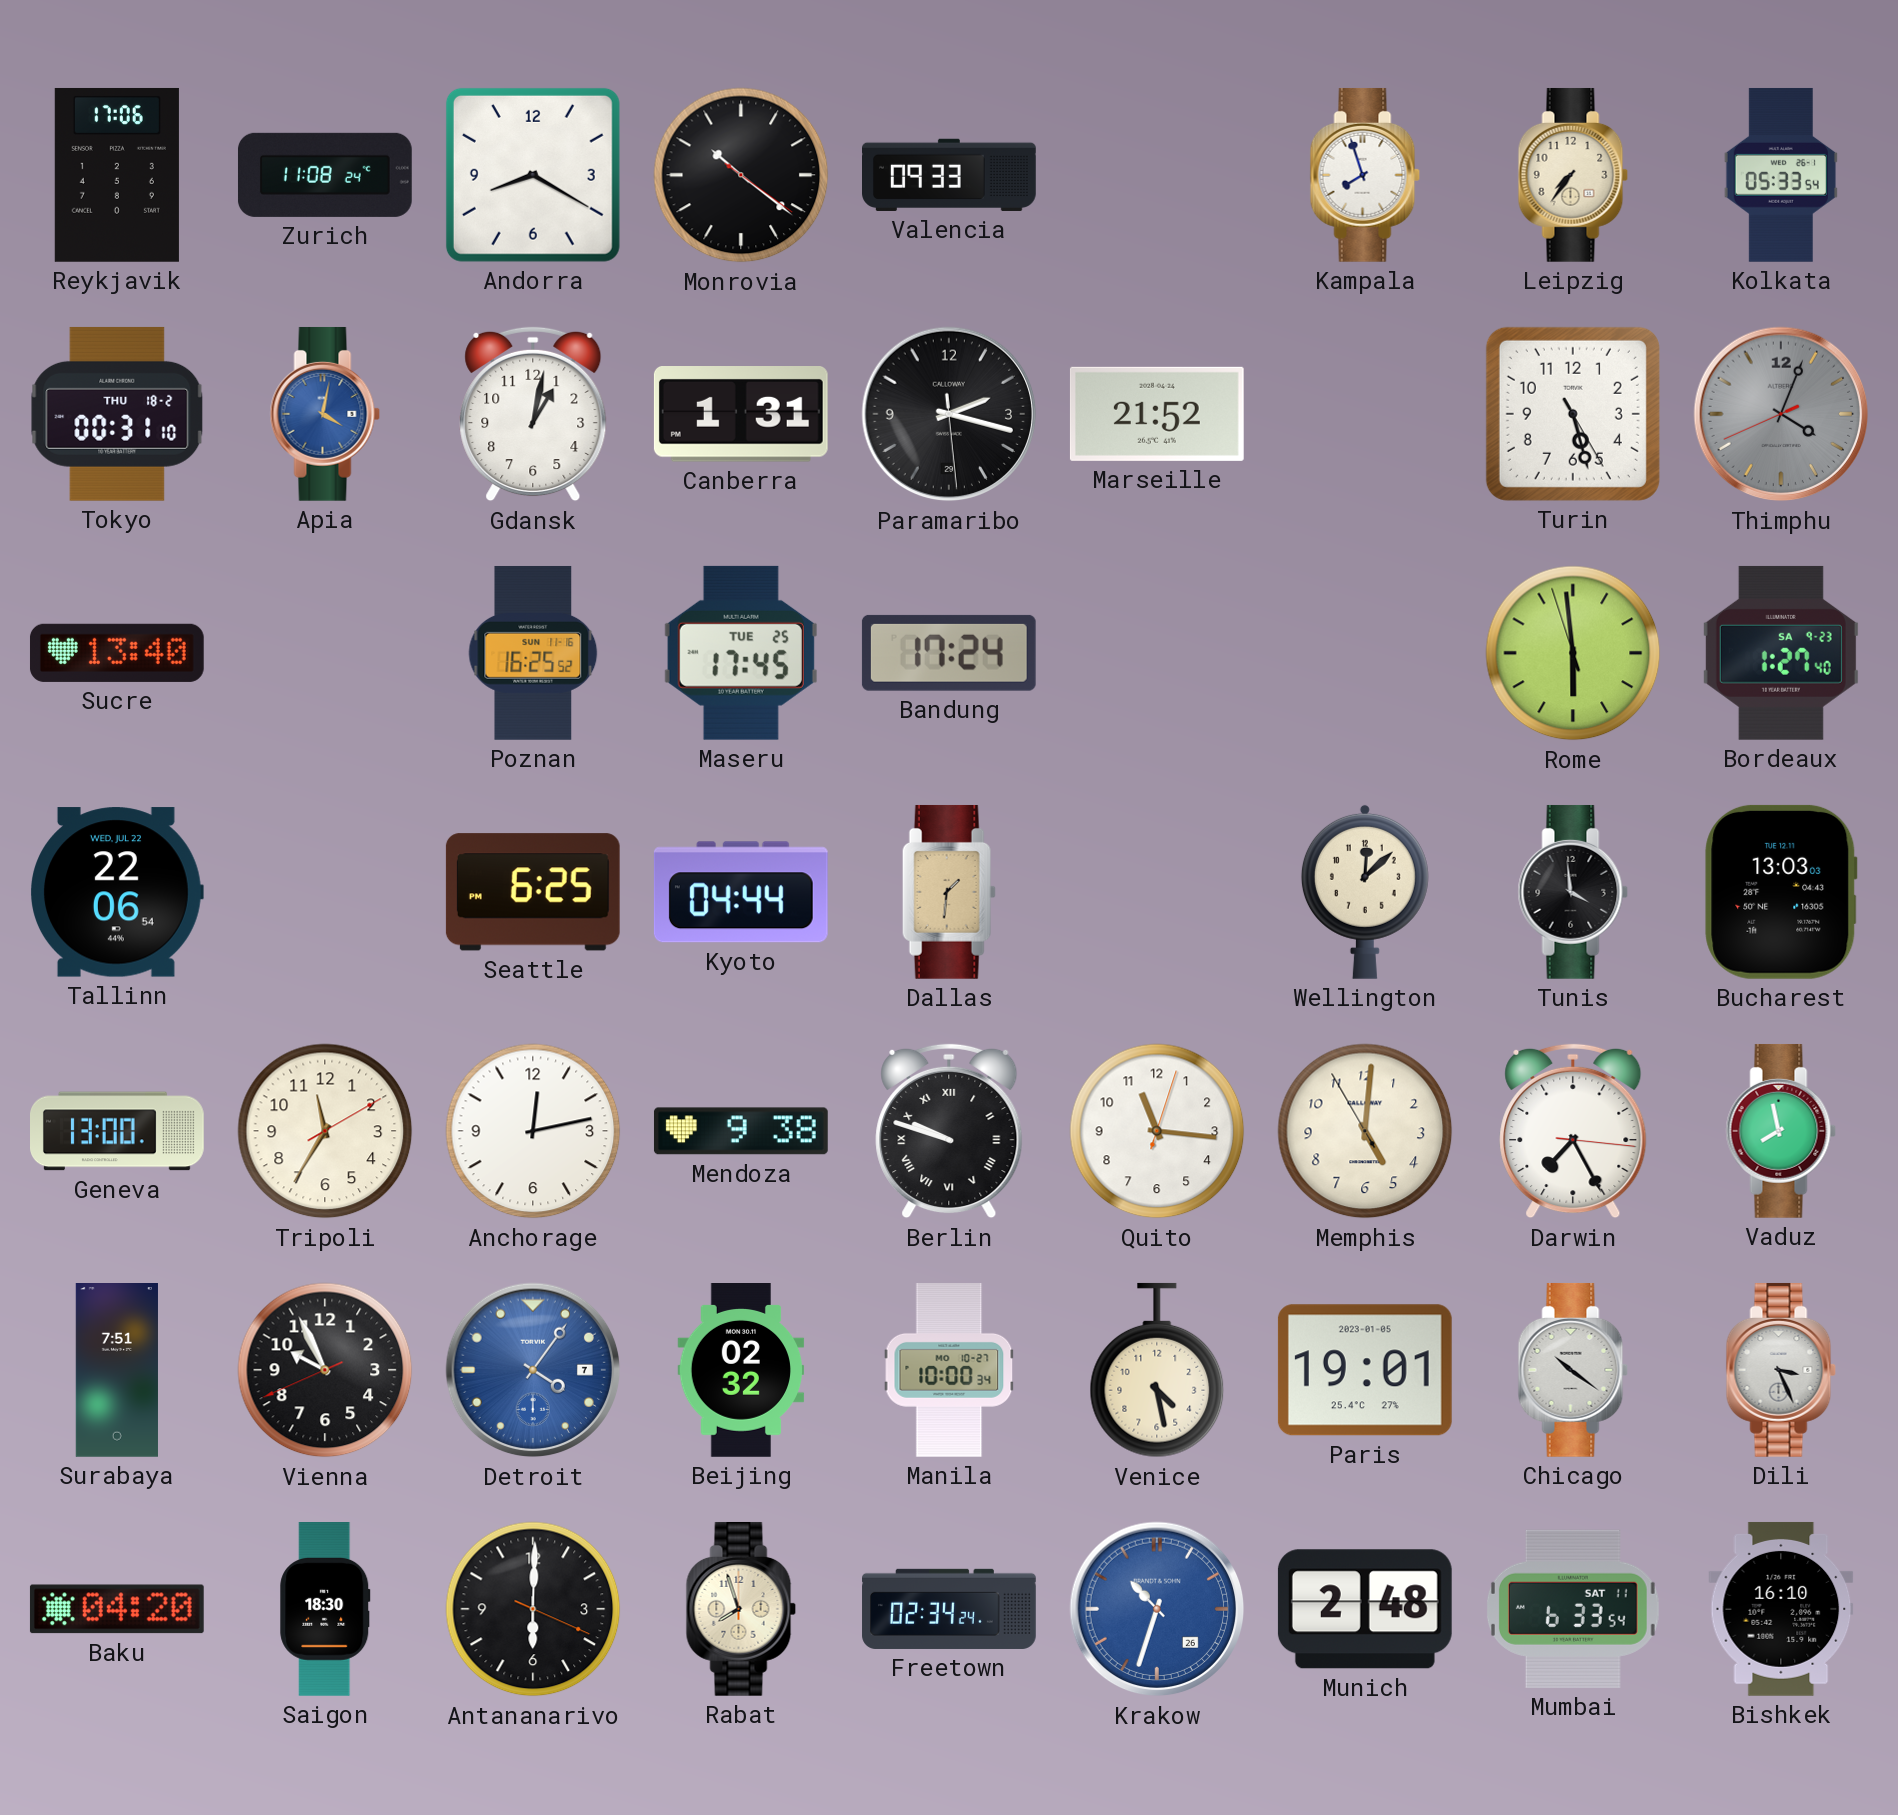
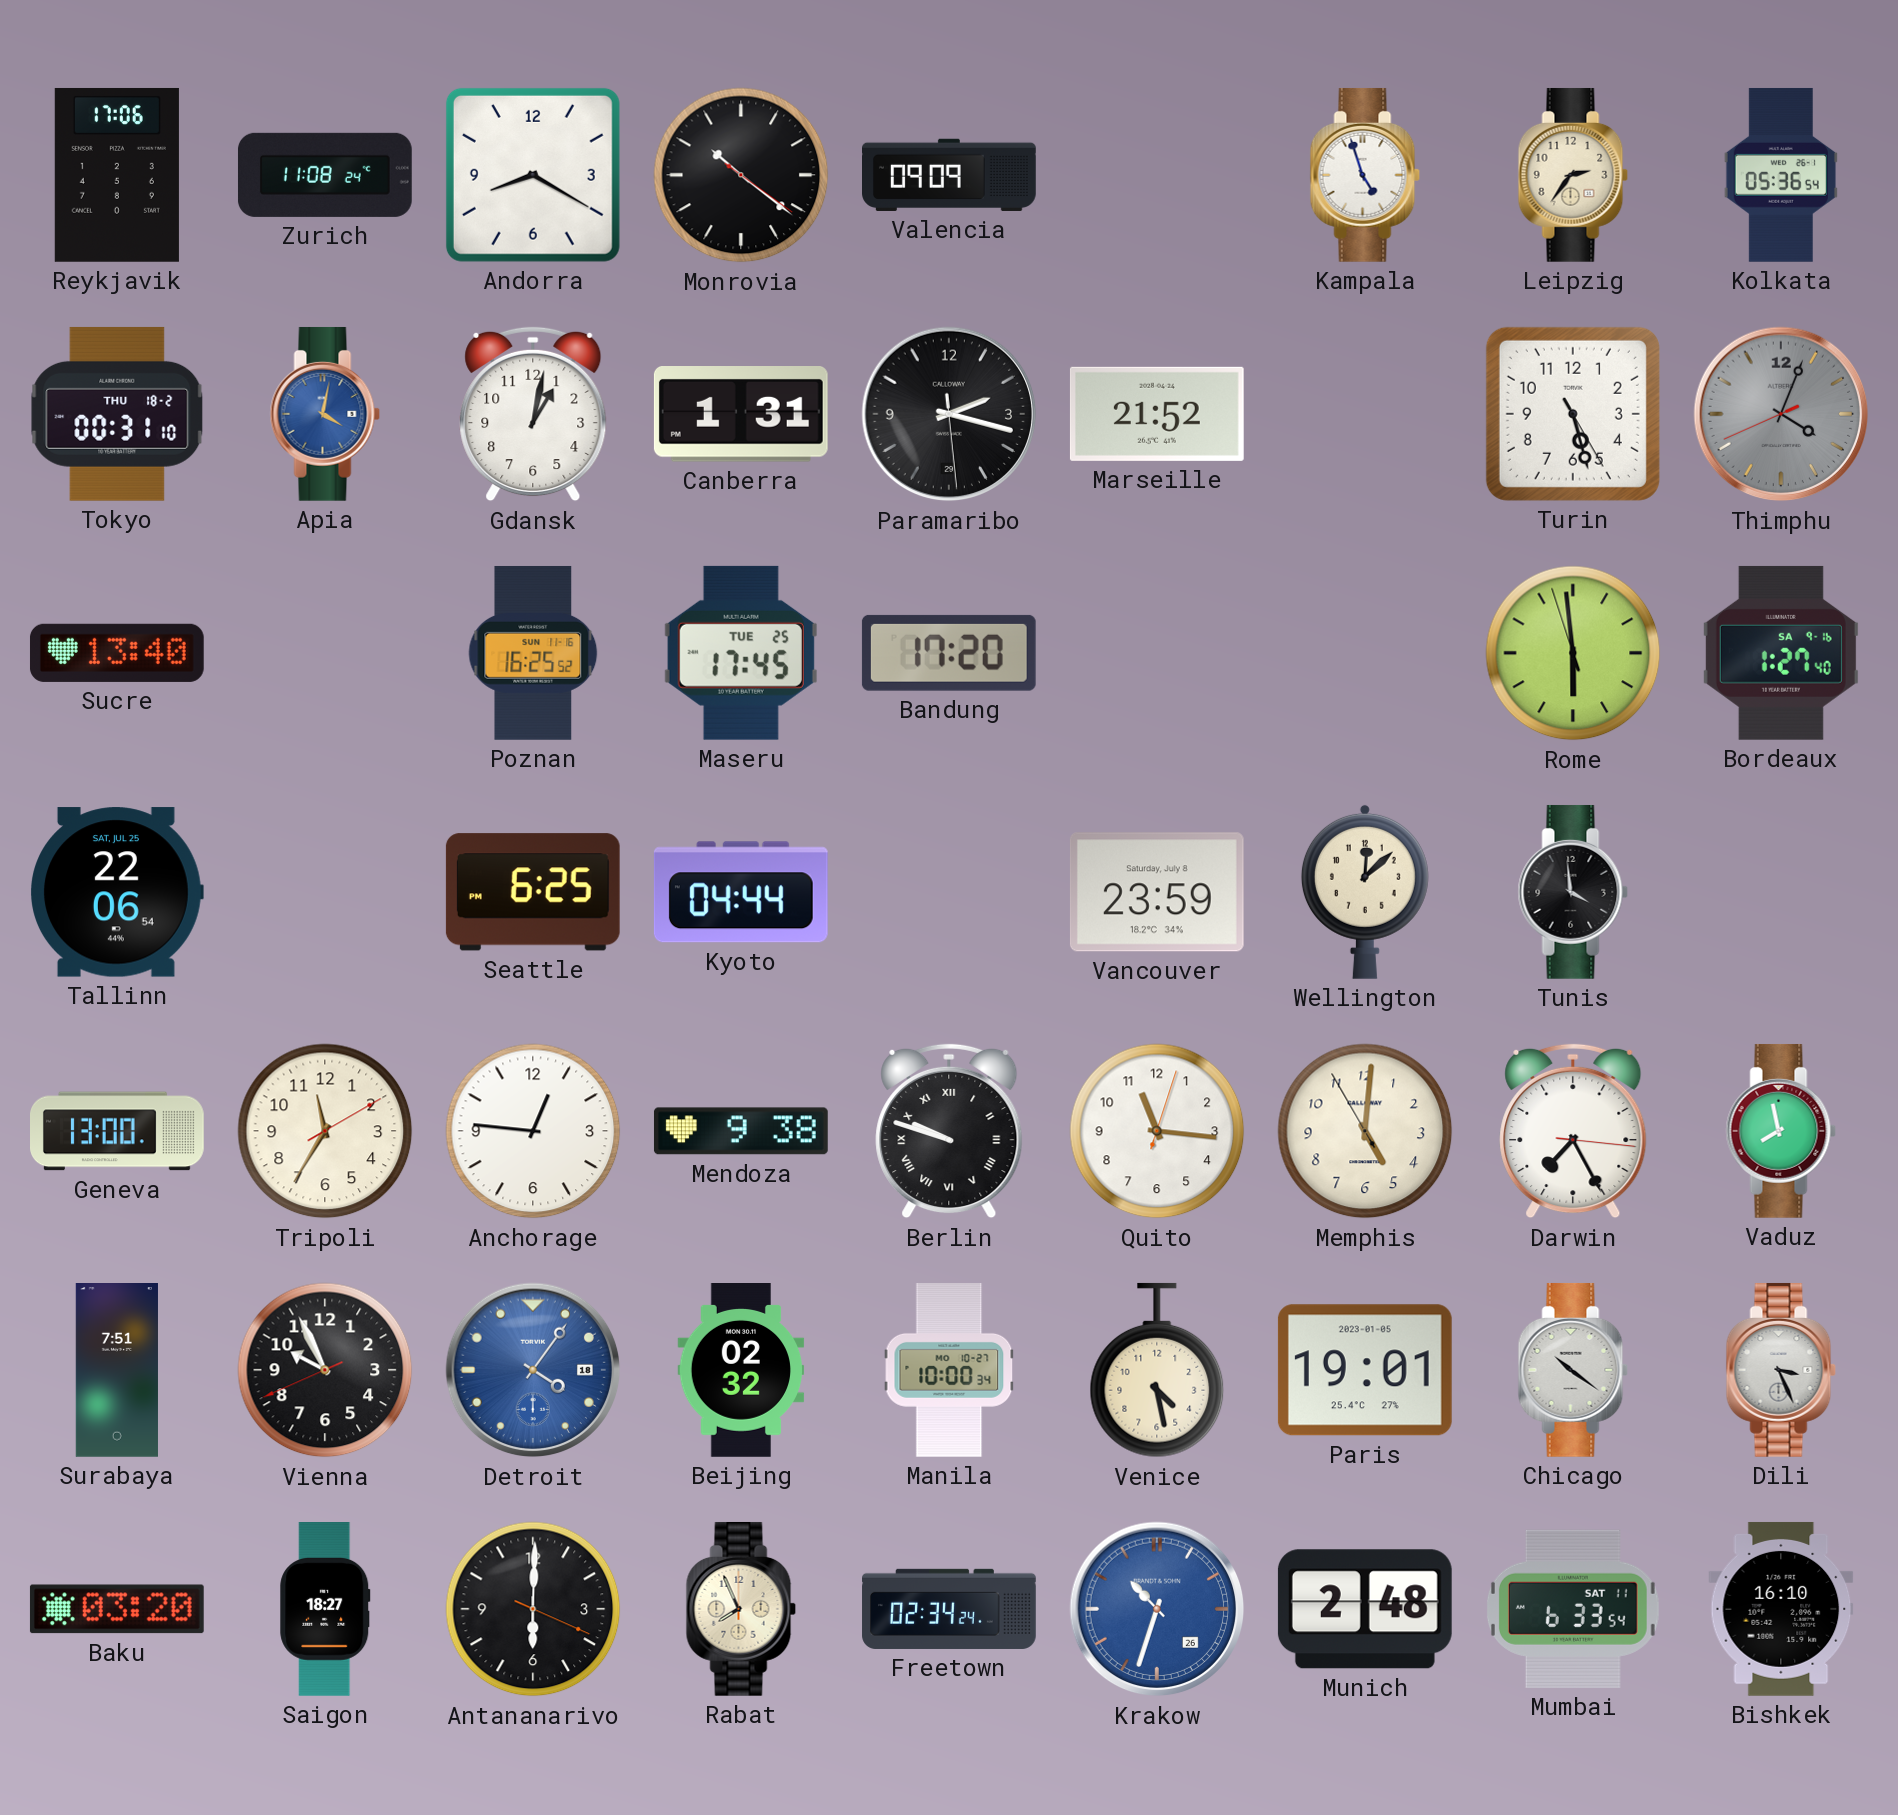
Valencia: 09:33 -> 09:09 (950, 175)
Kampala: 7:57 -> 4:57 (1365, 175)
Leipzig: 7:36 -> 2:36 (1573, 175)
Kolkata: 05:33 -> 05:36 (1781, 175)
Bandung: 17:24 -> 17:20 (949, 653)
Bordeaux date: SA 9-23 -> SA 9-16 (1781, 653)
Tallinn date: WED, JUL 22 -> SAT, JUL 25 (117, 892)
Dallas: 1:31 -> none (949, 892)
Vancouver: none -> 23:59 (1157, 892)
Bucharest: 13:03 -> none (1781, 892)
Anchorage: 12:13 -> 12:46 (533, 1131)
Detroit date: 7 -> 18 (533, 1370)
Baku: 04:20 -> 03:20 (117, 1609)
Saigon: 18:30 -> 18:27 (325, 1610)
Rabat: 7:57 -> 7:56 (741, 1609)
